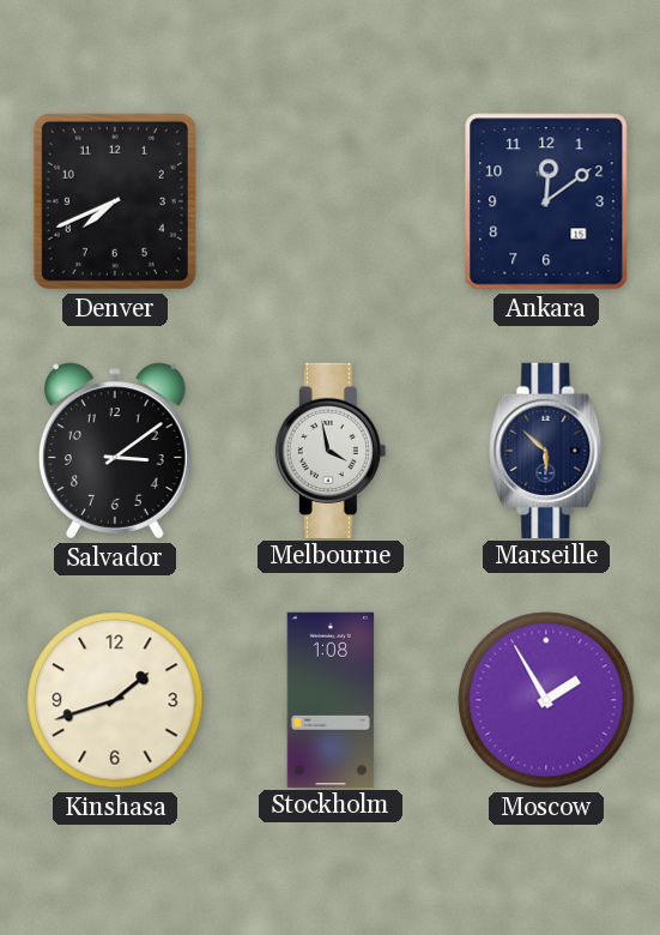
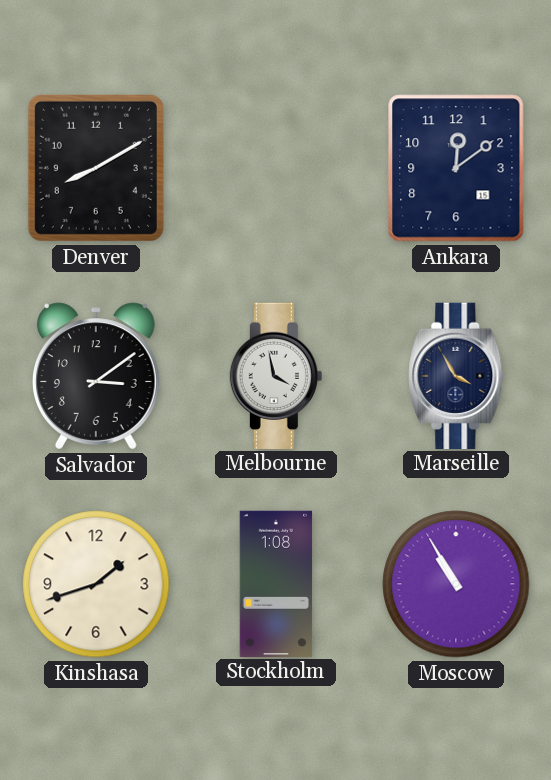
Denver: 7:41 -> 8:10 (96, 168)
Marseille: 5:52 -> 3:55 (456, 375)
Moscow: 1:55 -> 10:55 (456, 584)
